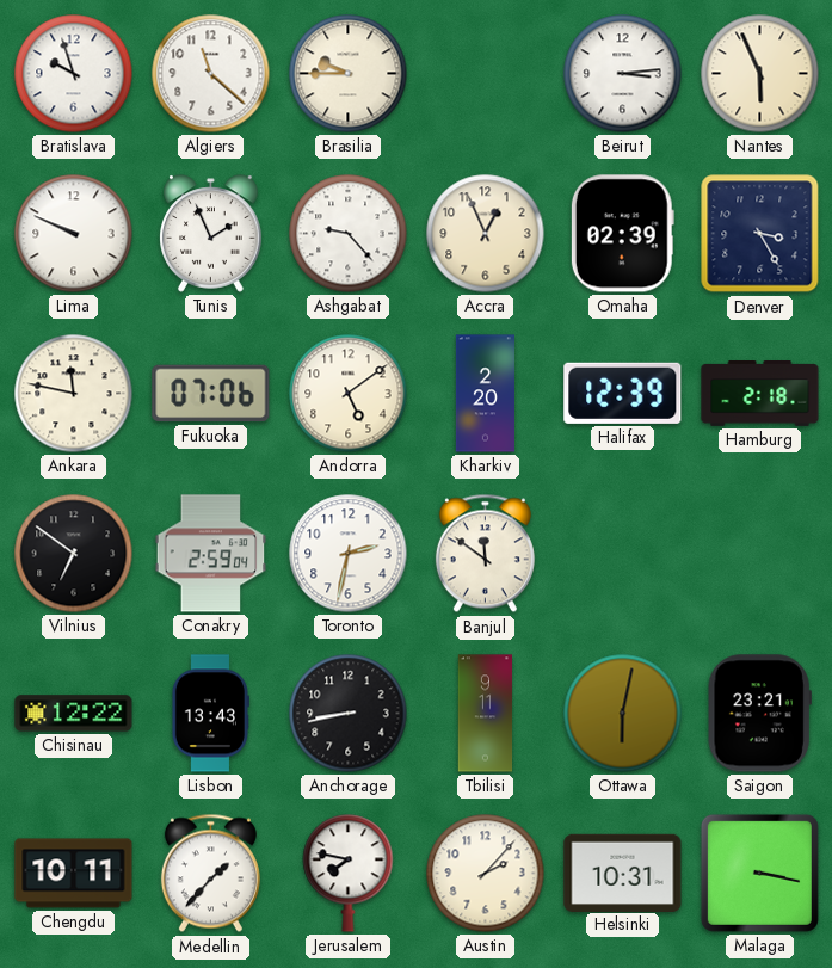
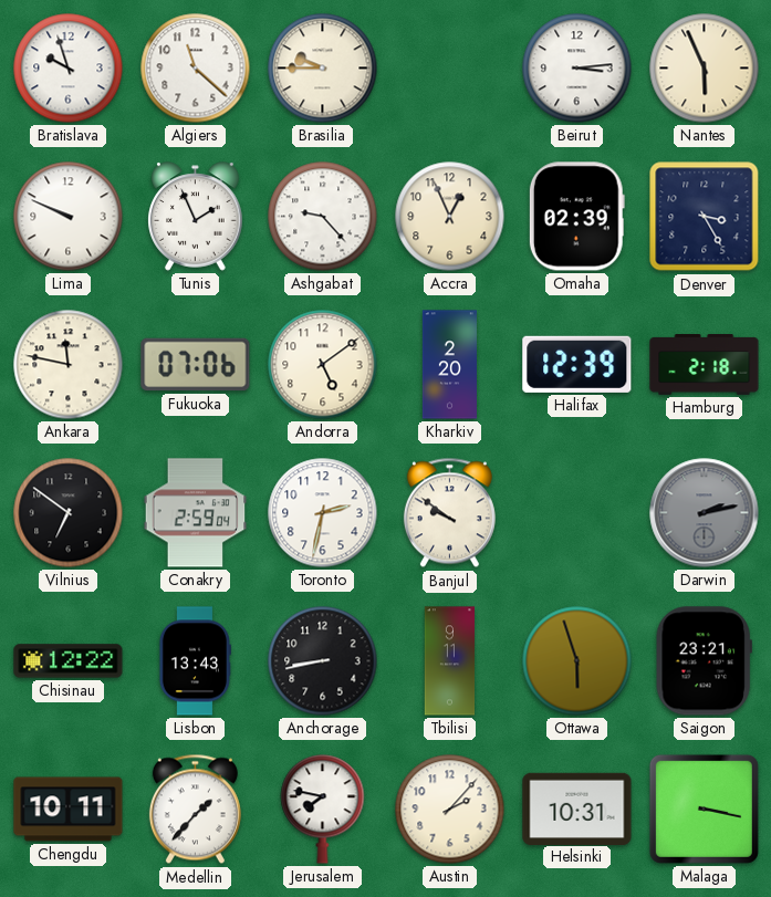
Banjul: 11:51 -> 9:51 (449, 513)
Darwin: none -> 2:13 (705, 513)
Ottawa: 6:02 -> 5:57 (577, 661)
